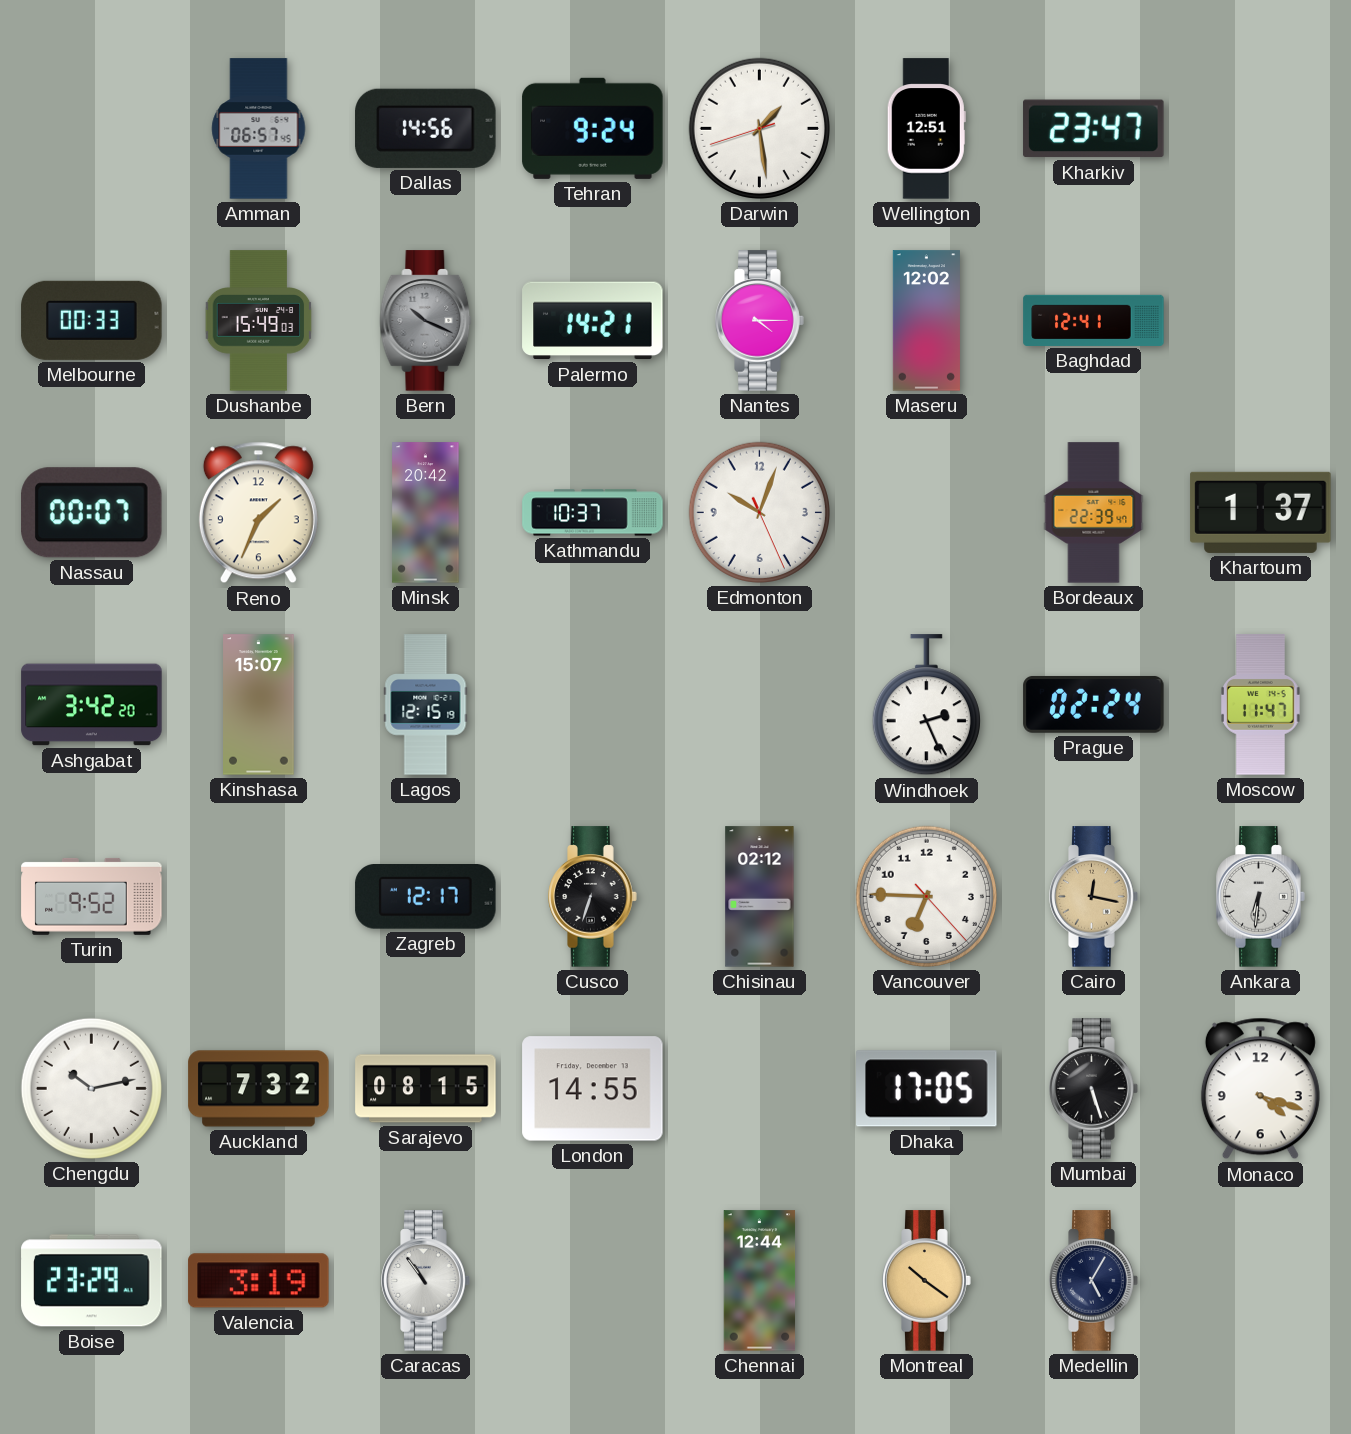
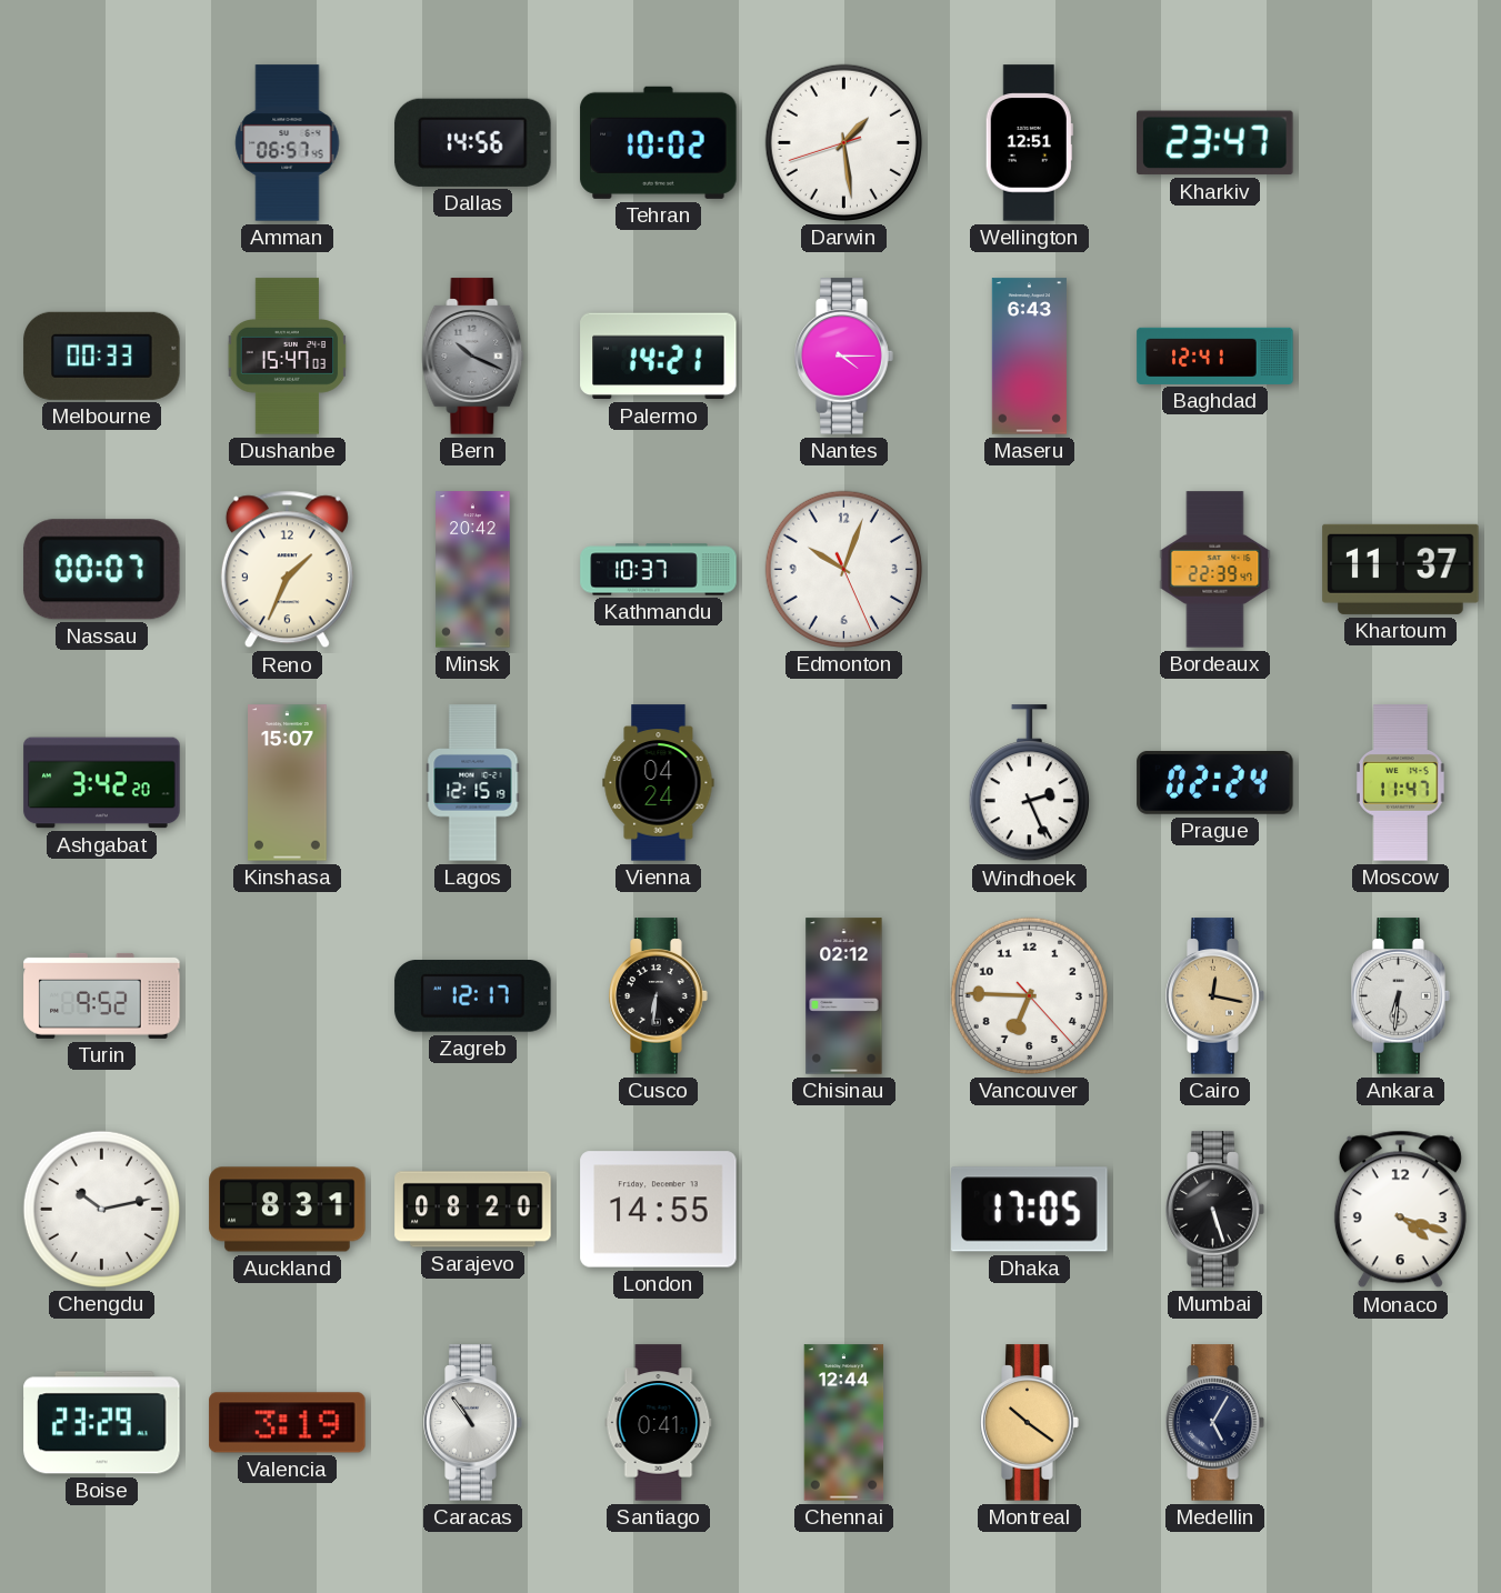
Tehran: 9:24 -> 10:02 (659, 142)
Dushanbe: 15:49 -> 15:47 (288, 357)
Maseru: 12:02 -> 6:43 (1029, 357)
Khartoum: 1:37 -> 11:37 (1401, 569)
Vienna: none -> 04:24 (659, 783)
Cusco: 6:33 -> 6:31 (659, 996)
Auckland: 7:32 -> 8:31 (288, 1210)
Sarajevo: 08:15 -> 08:20 (473, 1210)
Santiago: none -> 0:41 (659, 1423)
